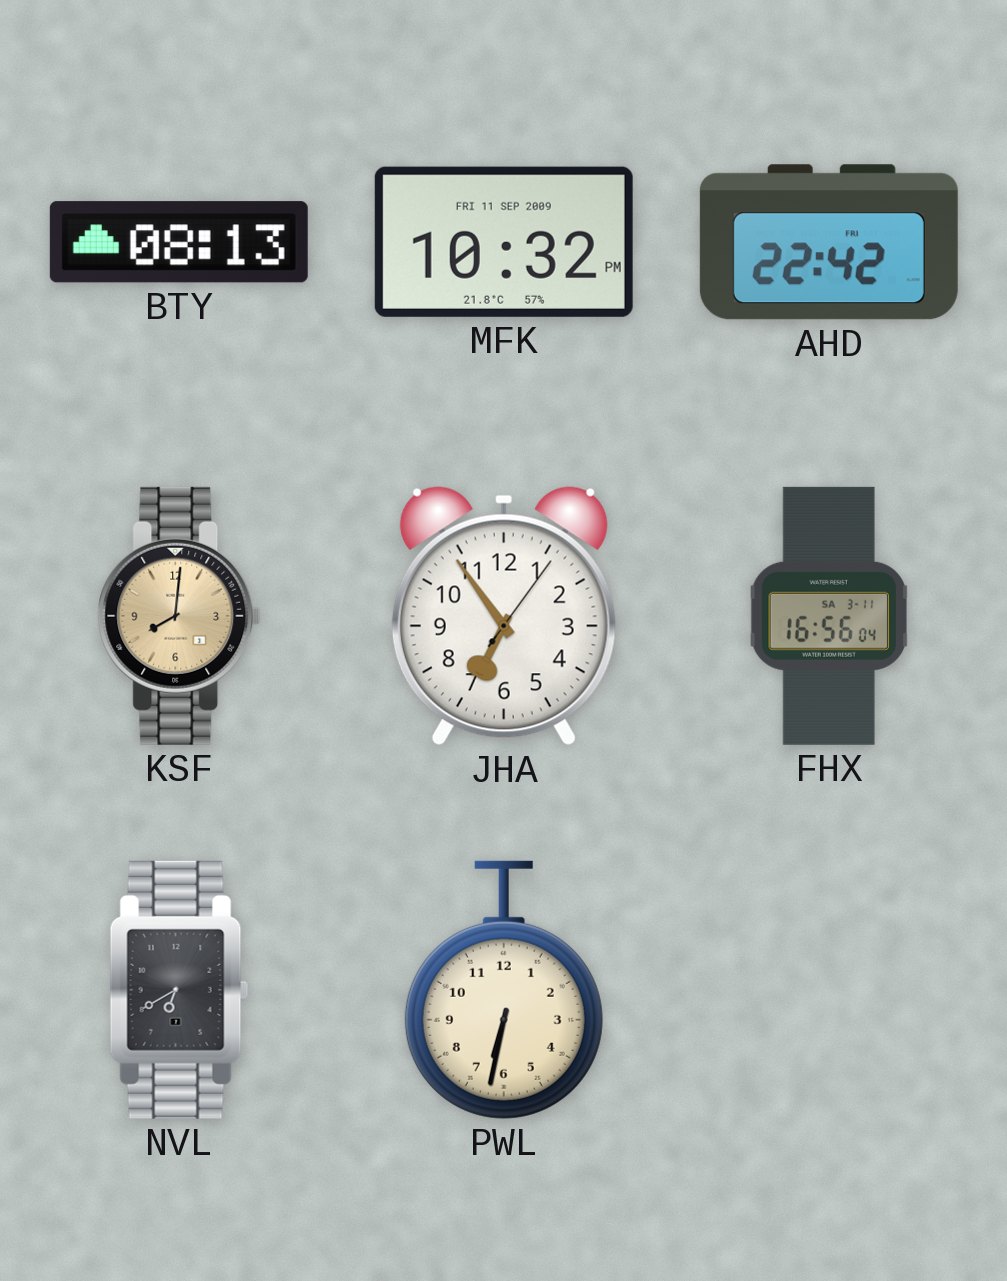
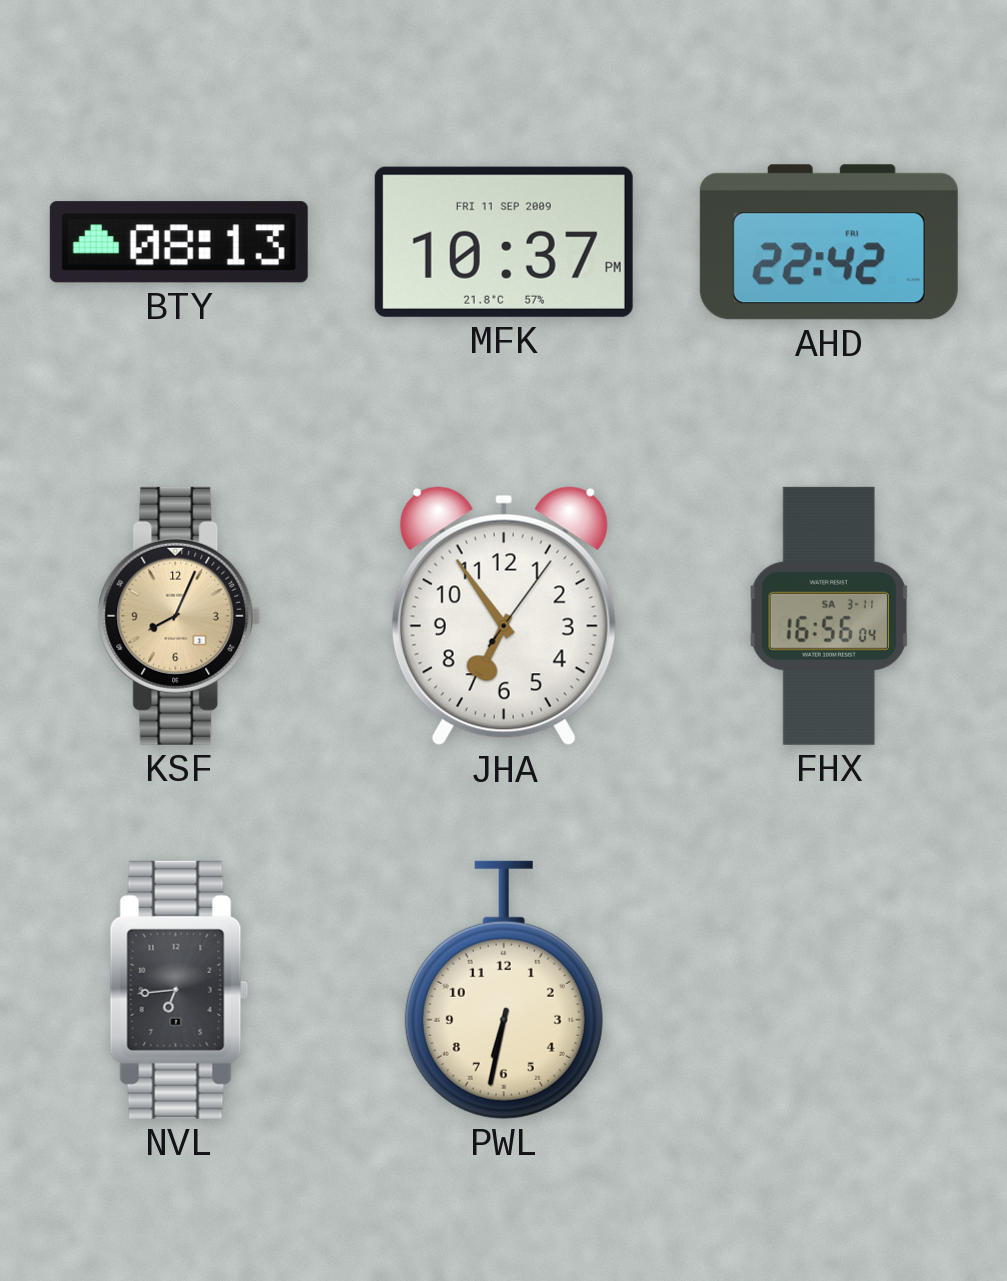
MFK: 10:32 -> 10:37 (504, 242)
KSF: 8:01 -> 8:04 (179, 616)
NVL: 6:40 -> 6:44 (179, 990)
